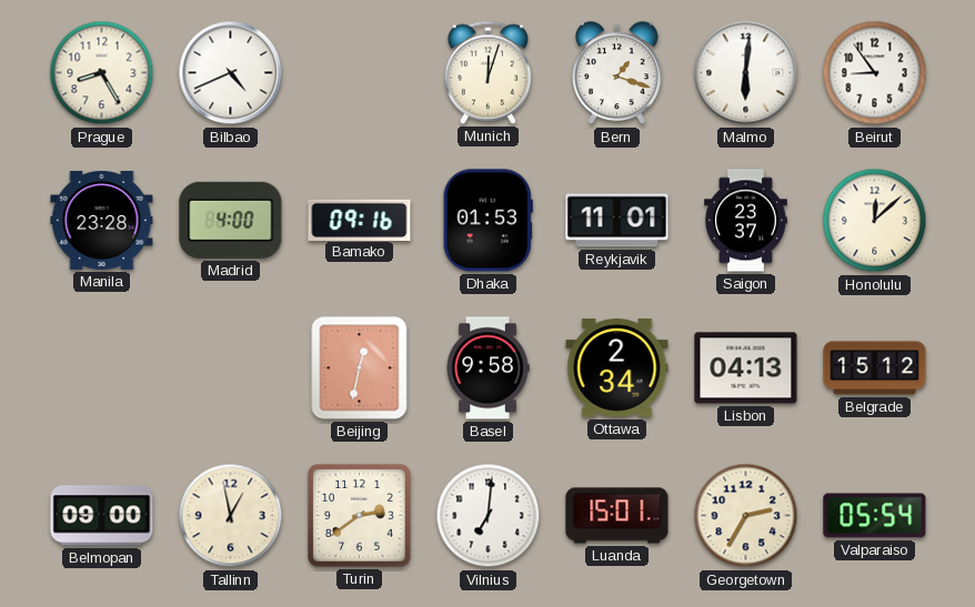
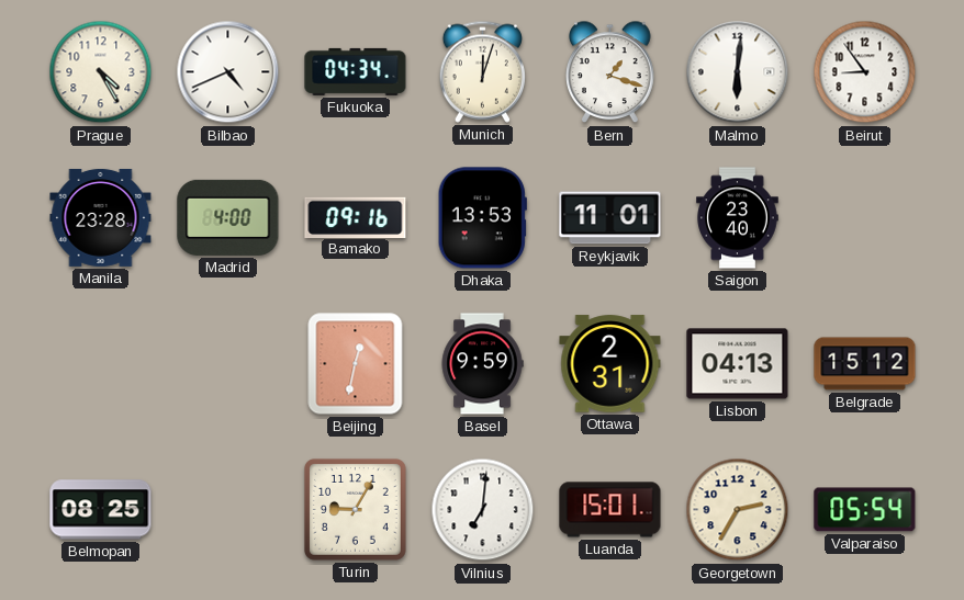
Prague: 8:25 -> 4:25 (101, 72)
Fukuoka: none -> 04:34 (356, 71)
Dhaka: 01:53 -> 13:53 (482, 218)
Saigon: 23:37 -> 23:40 (738, 218)
Honolulu: 12:08 -> none (875, 221)
Basel: 9:58 -> 9:59 (482, 364)
Ottawa: 2:34 -> 2:31 (610, 364)
Belmopan: 09:00 -> 08:25 (101, 510)
Tallinn: 12:58 -> none (231, 516)
Turin: 2:39 -> 9:05 (355, 509)
